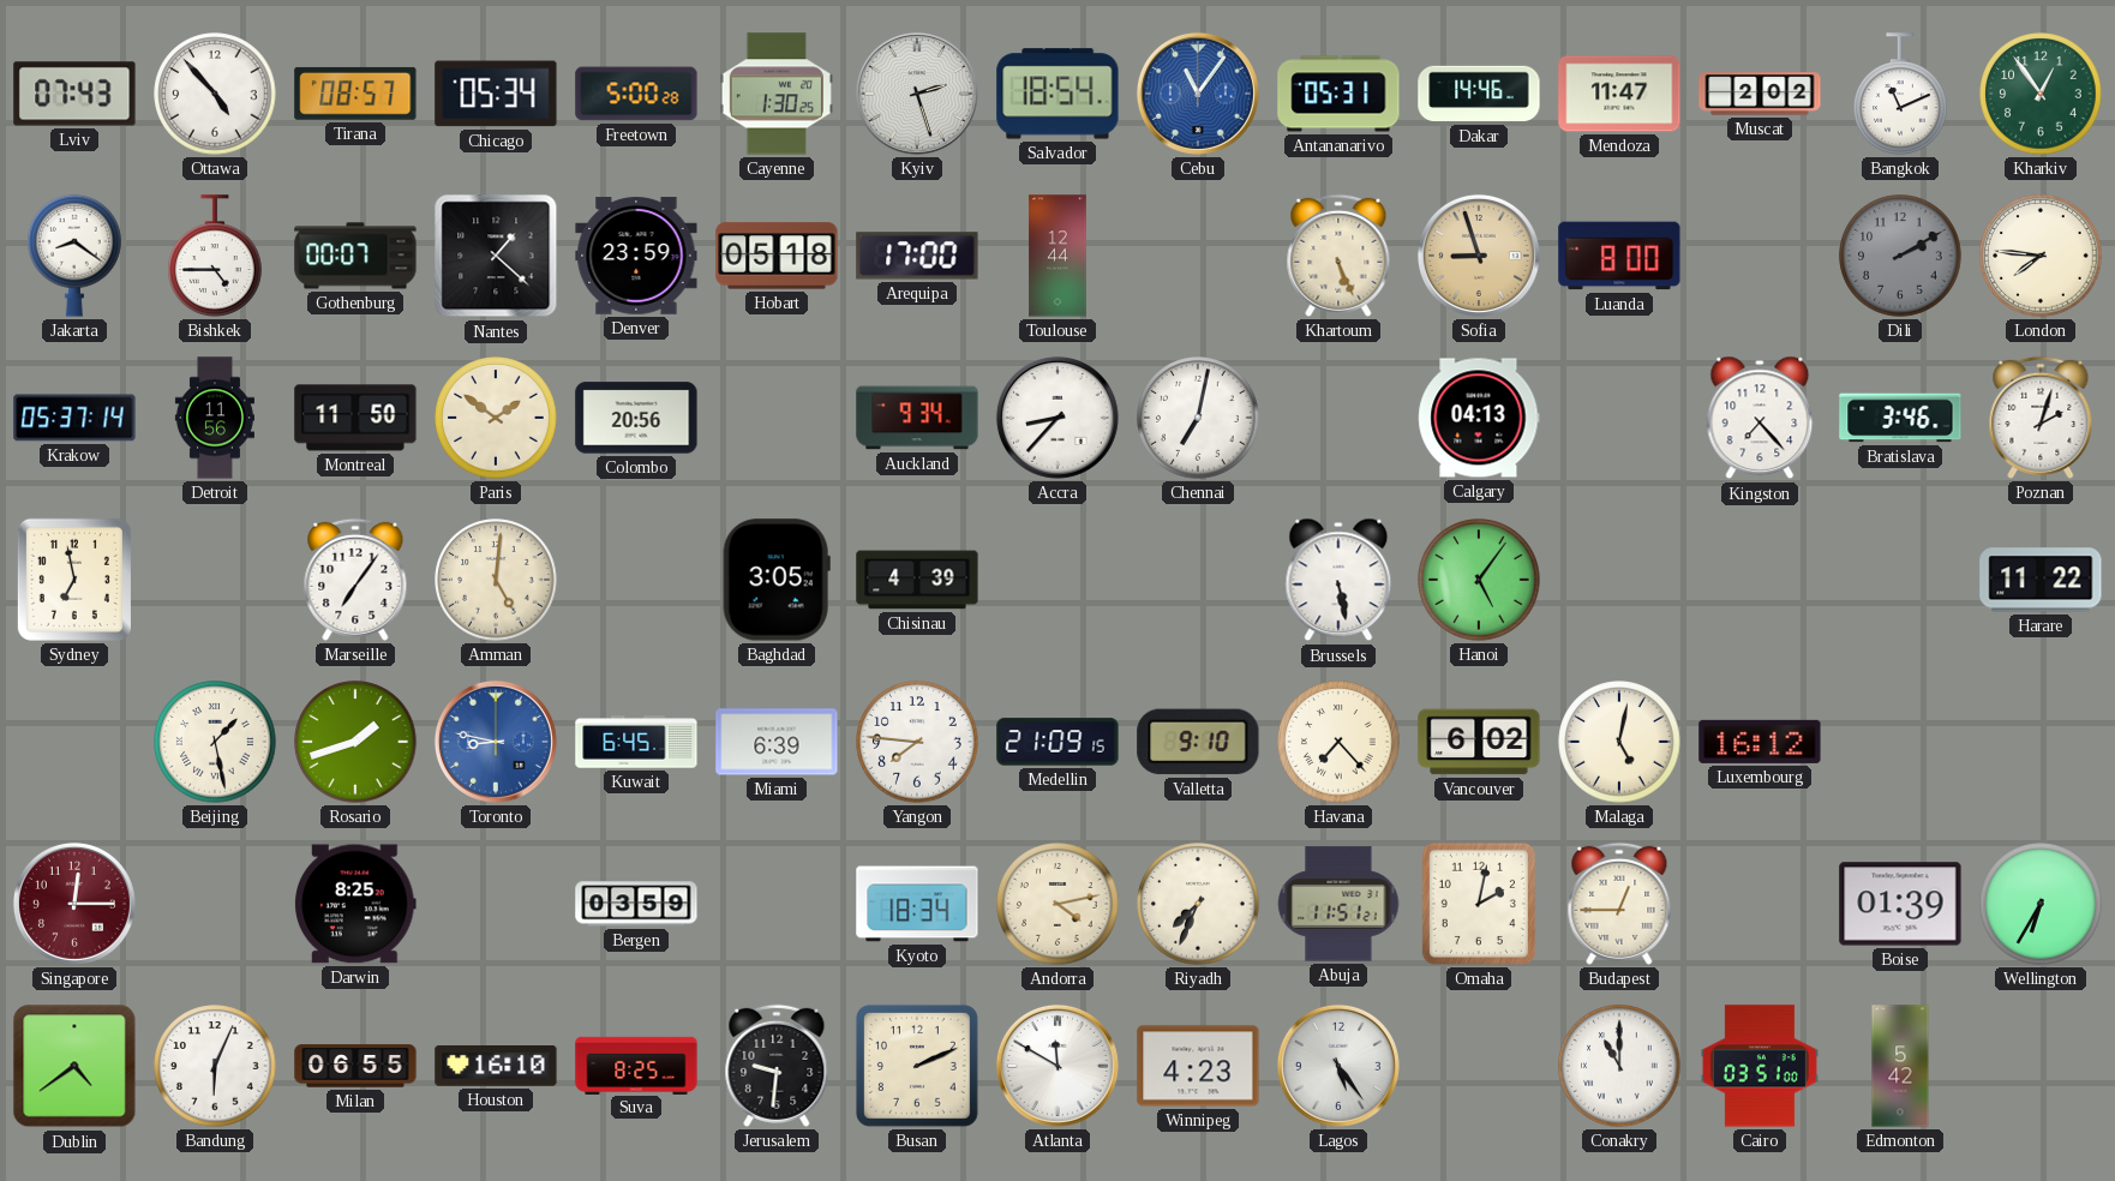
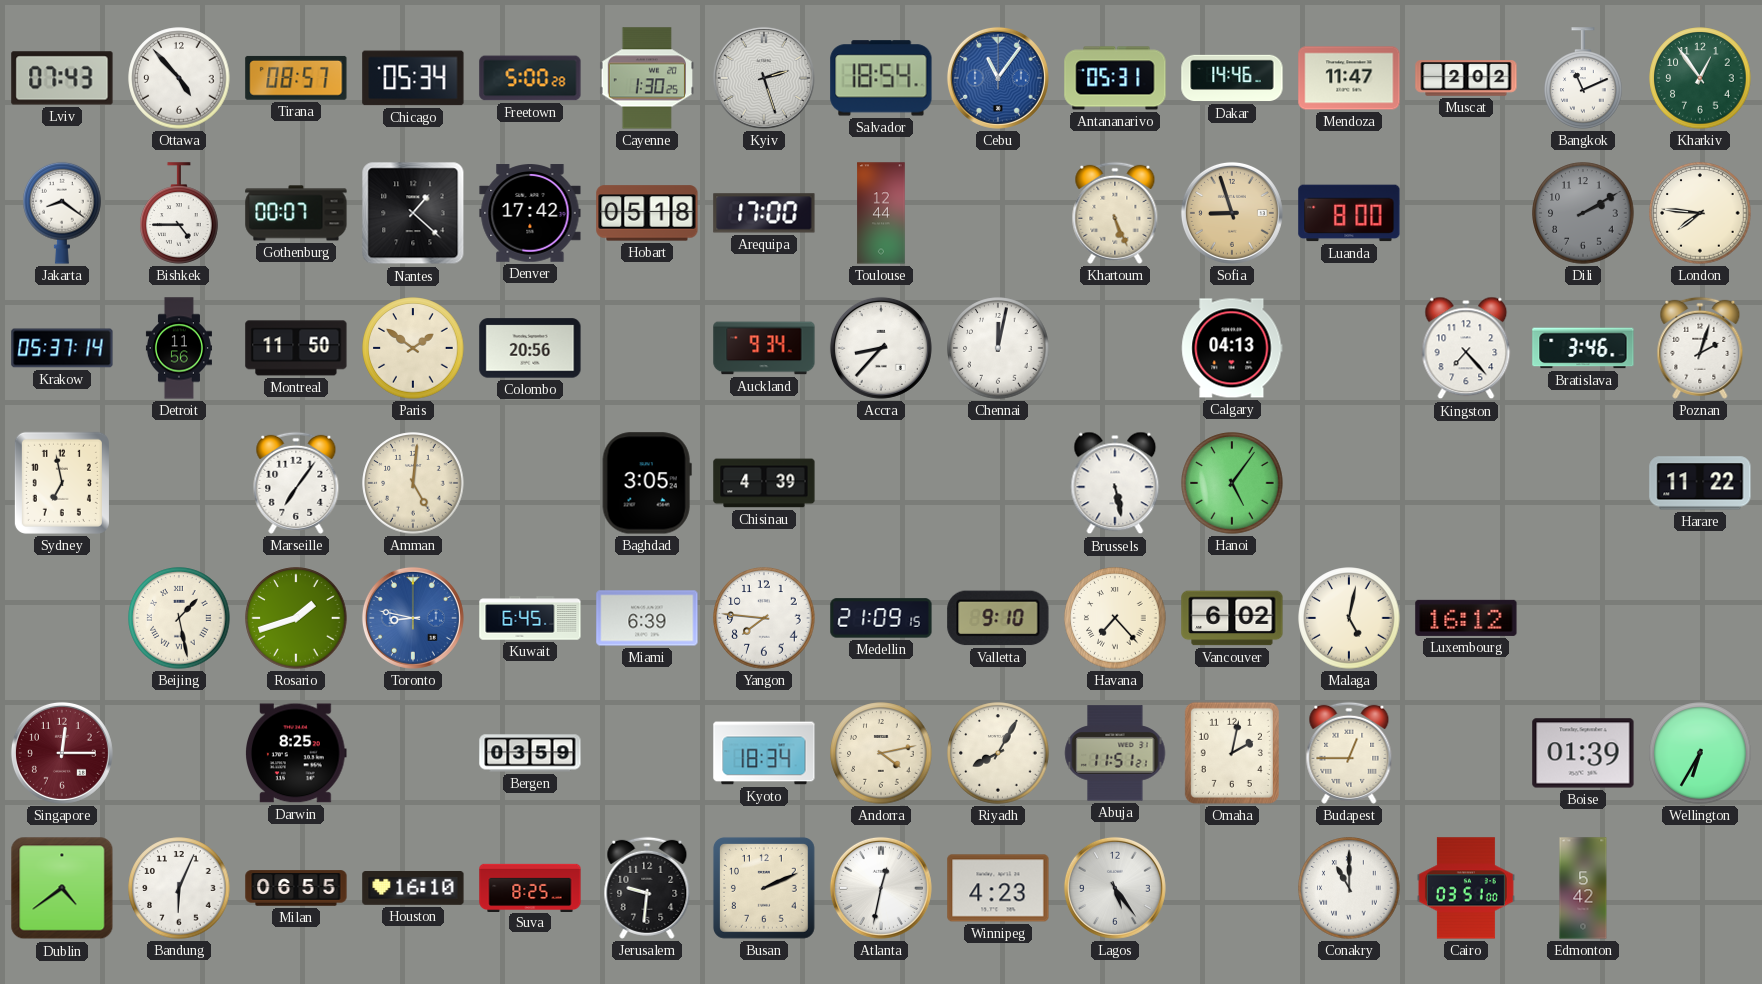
Denver: 23:59 -> 17:42 (530, 213)
Chennai: 7:02 -> 12:02 (998, 348)
Riyadh: 7:34 -> 8:05 (998, 753)
Atlanta: 11:50 -> 12:32 (881, 888)
